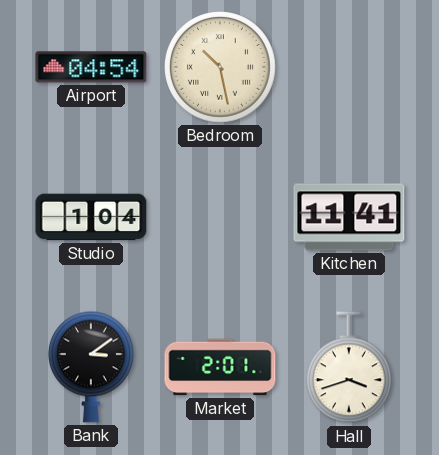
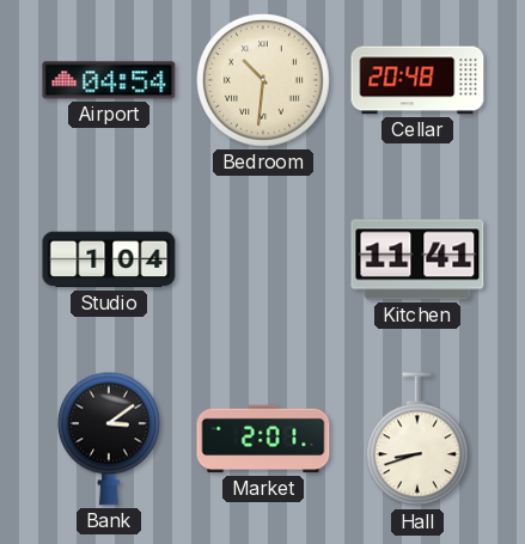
Bedroom: 10:28 -> 10:31 (264, 81)
Cellar: none -> 20:48 (417, 80)
Hall: 3:42 -> 8:42 (417, 440)
